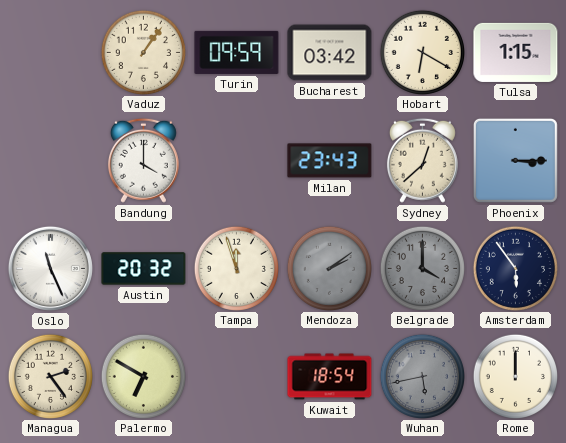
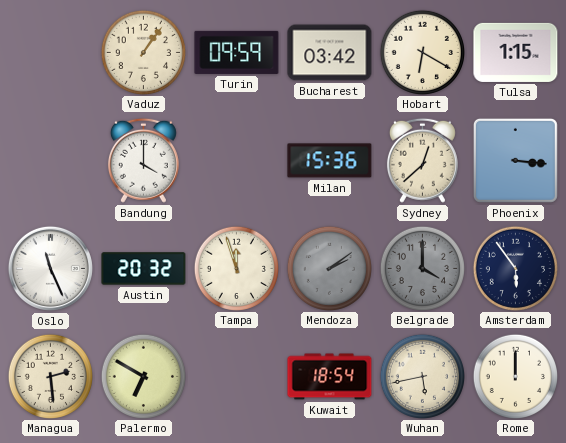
Milan: 23:43 -> 15:36 (330, 161)
Phoenix: 3:15 -> 3:16 (515, 160)
Managua: 2:24 -> 2:29 (50, 376)
Wuhan dial: grey -> cream (422, 376)
